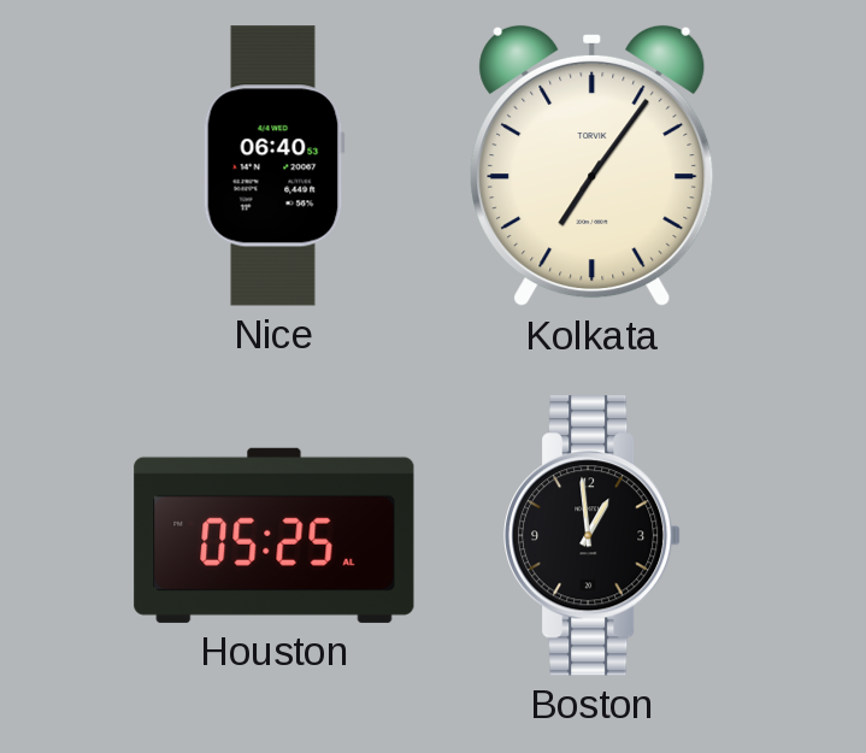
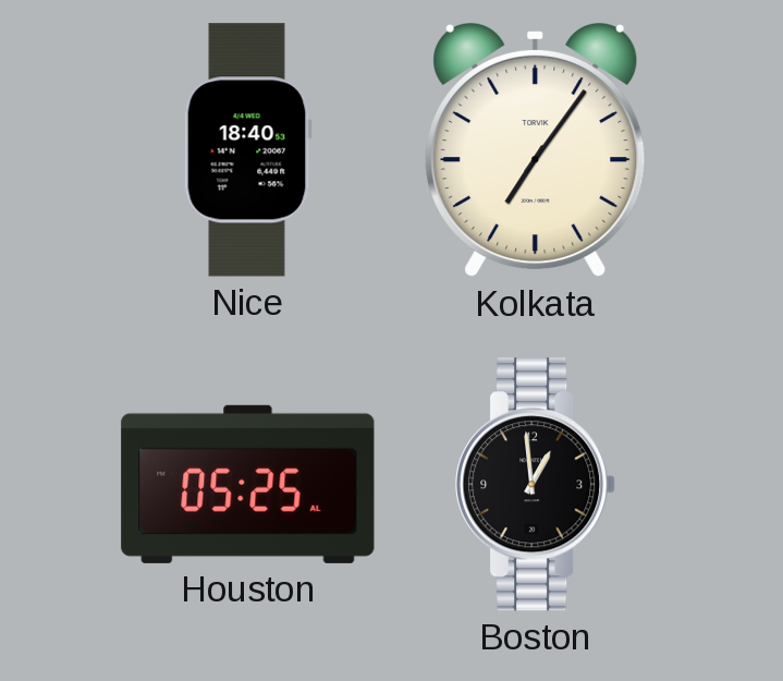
Nice: 06:40 -> 18:40 (247, 150)
